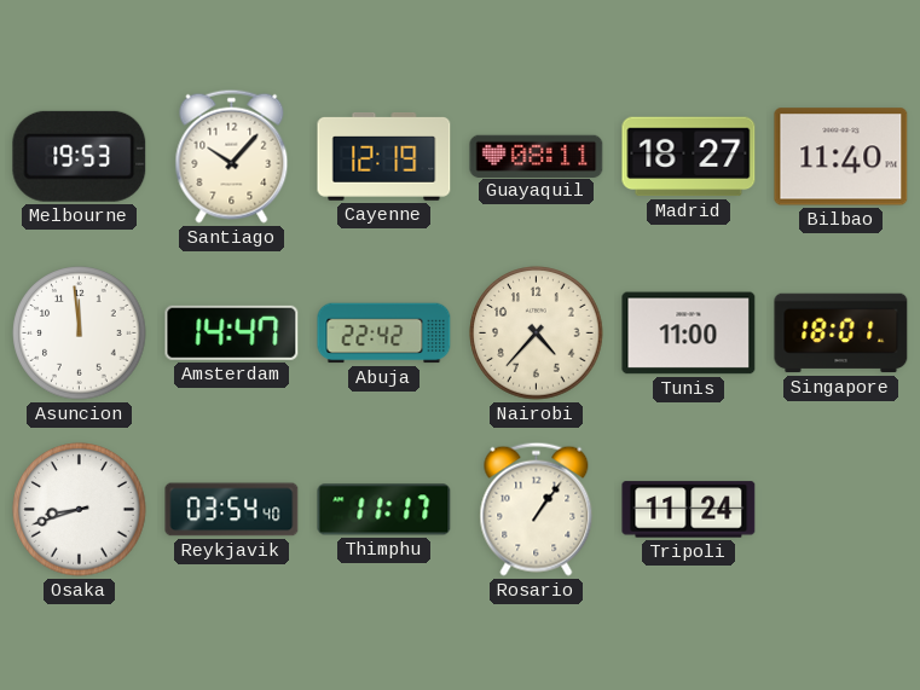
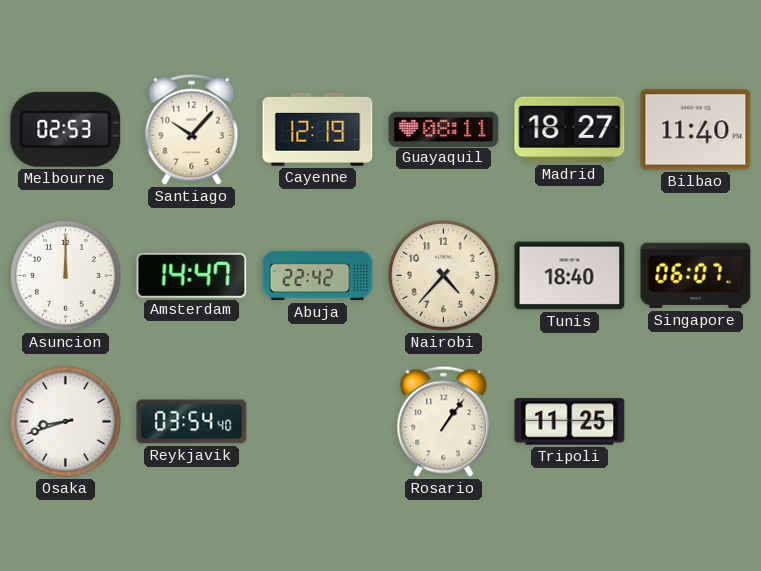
Melbourne: 19:53 -> 02:53 (66, 129)
Asuncion: 11:59 -> 12:00 (66, 276)
Tunis: 11:00 -> 18:40 (570, 276)
Singapore: 18:01 -> 06:07 (696, 276)
Thimphu: 11:17 -> none (384, 510)
Tripoli: 11:24 -> 11:25 (570, 422)
